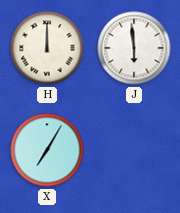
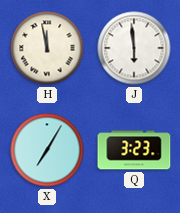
H: 12:00 -> 11:58 (47, 48)
Q: none -> 3:23 (134, 150)
